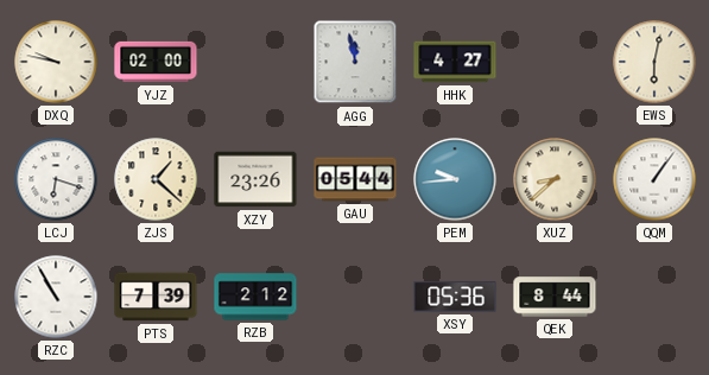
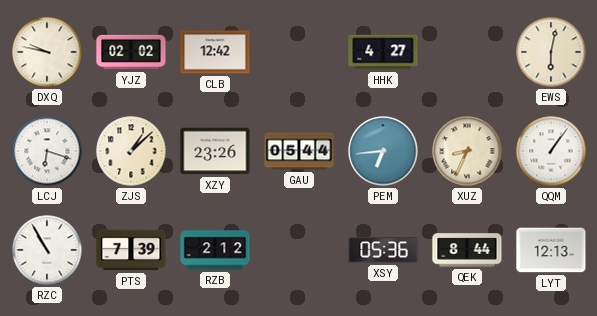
YJZ: 02:00 -> 02:02 (131, 52)
CLB: none -> 12:42 (215, 52)
AGG: 11:58 -> none (355, 62)
ZJS: 1:22 -> 1:08 (131, 151)
PEM: 9:44 -> 6:44 (383, 151)
XUZ: 8:38 -> 8:34 (467, 151)
LYT: none -> 12:13 (551, 250)
